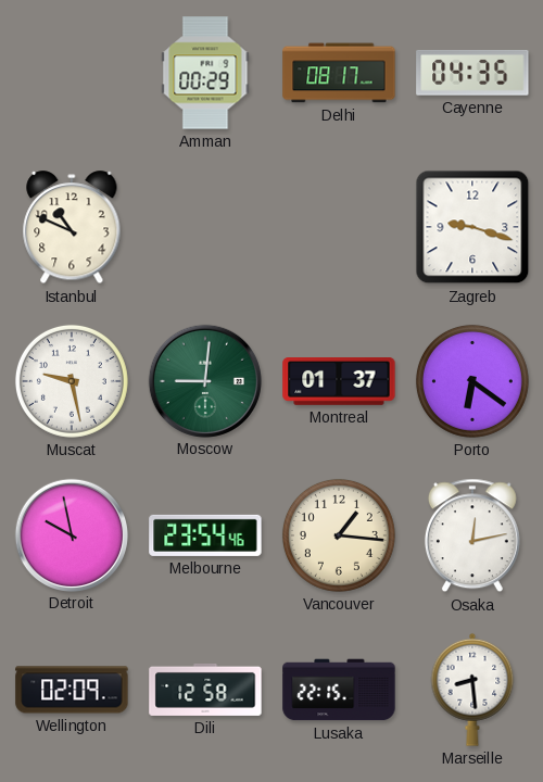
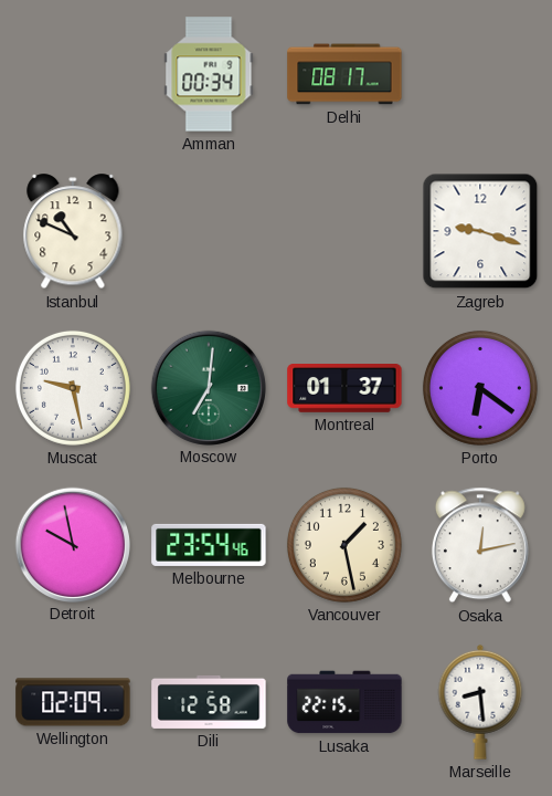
Amman: 00:29 -> 00:34 (209, 74)
Cayenne: 04:35 -> none (472, 73)
Moscow: 9:01 -> 7:01 (208, 387)
Vancouver: 1:16 -> 1:28 (344, 545)
